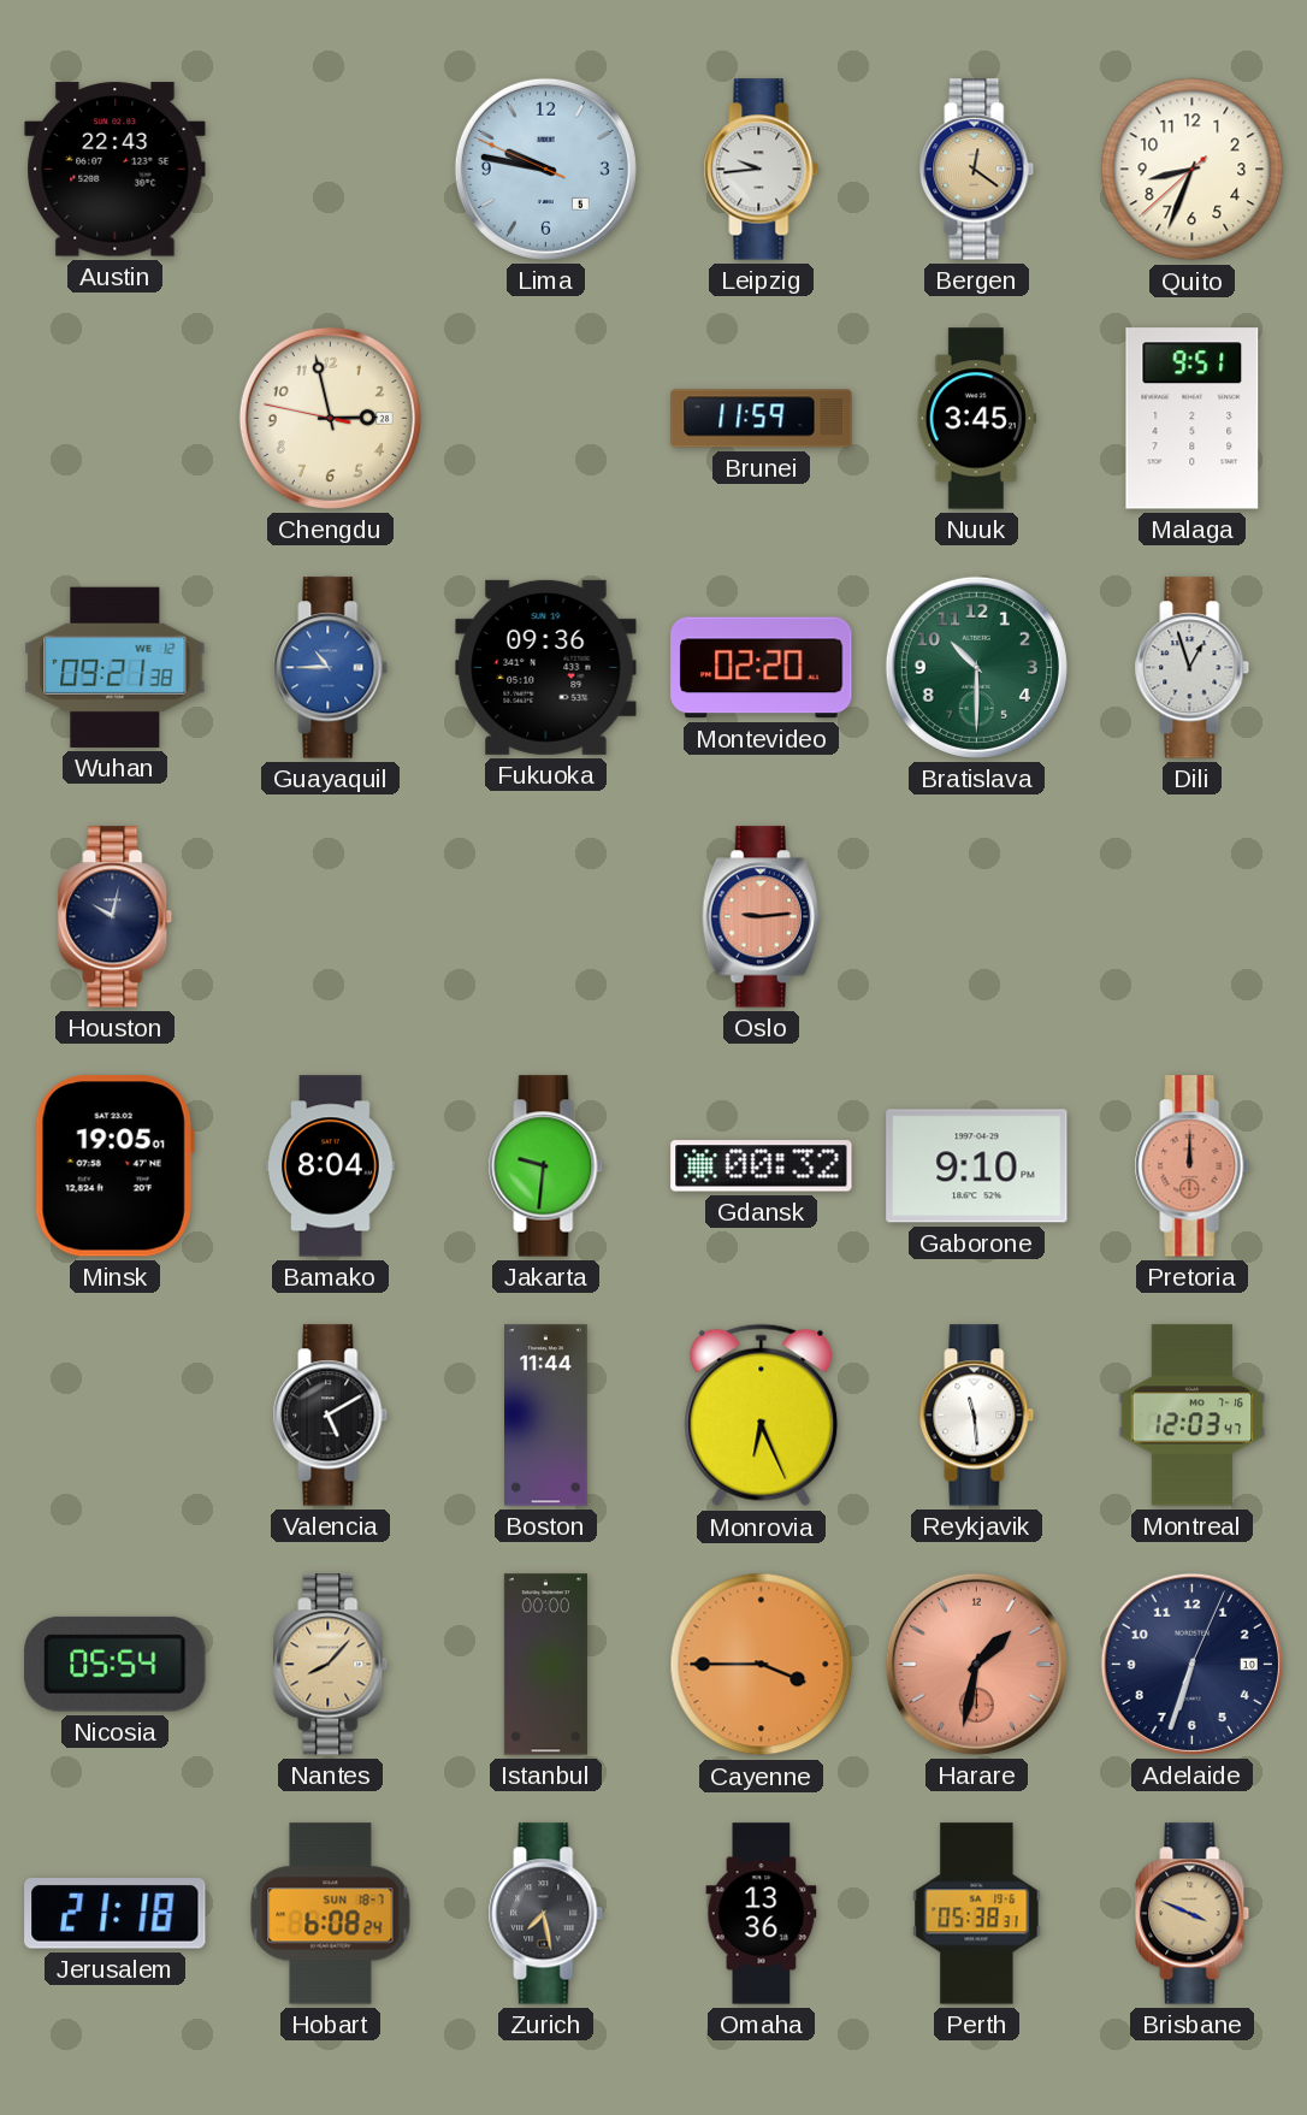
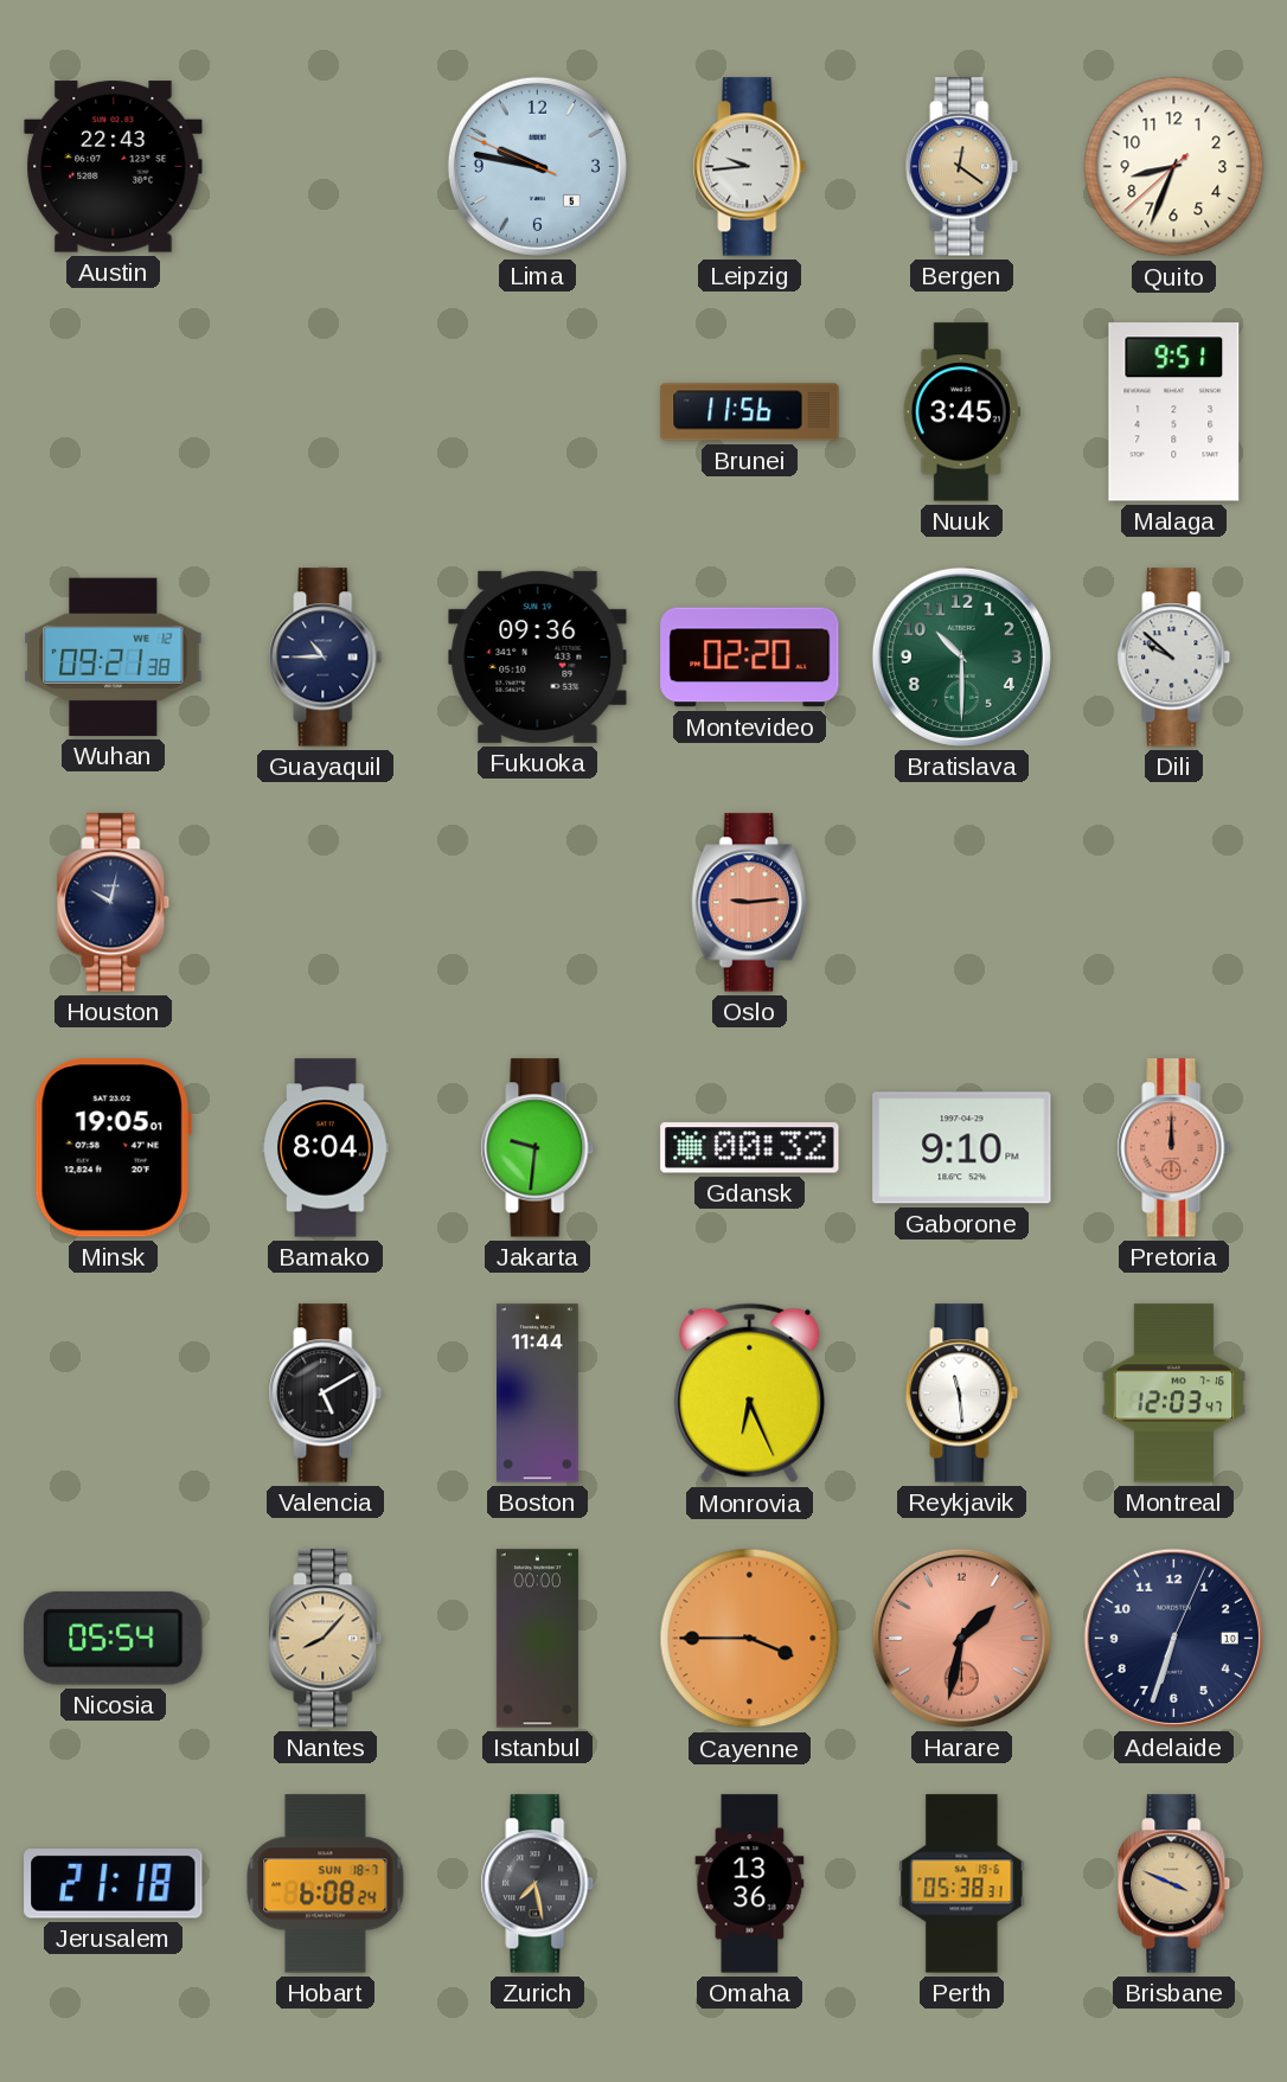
Chengdu: 2:57 -> none (330, 418)
Brunei: 11:59 -> 11:56 (750, 412)
Guayaquil dial: blue -> navy (326, 658)
Dili: 12:57 -> 9:52 (1174, 658)
